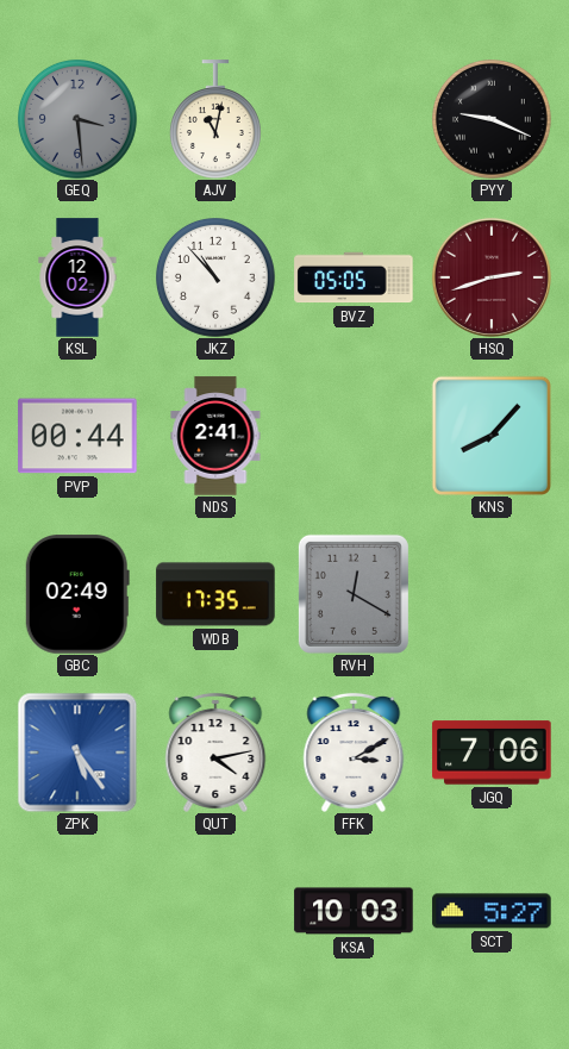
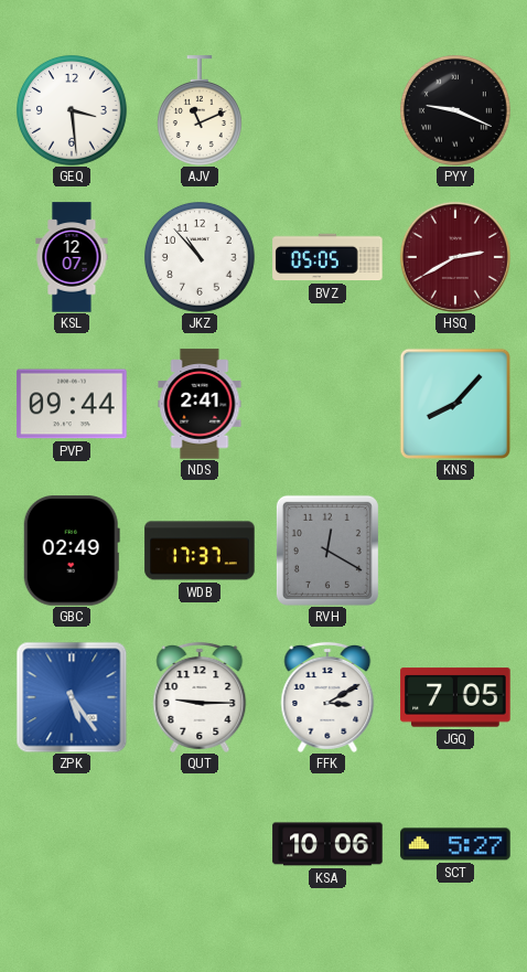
GEQ dial: grey -> white (73, 111)
AJV: 11:02 -> 11:11 (200, 110)
KSL: 12:02 -> 12:07 (72, 257)
HSQ: 2:42 -> 2:40 (455, 257)
PVP: 00:44 -> 09:44 (72, 404)
WDB: 17:35 -> 17:37 (200, 551)
QUT: 4:13 -> 9:15 (200, 697)
JGQ: 7:06 -> 7:05 (455, 697)
KSA: 10:03 -> 10:06 (327, 844)
